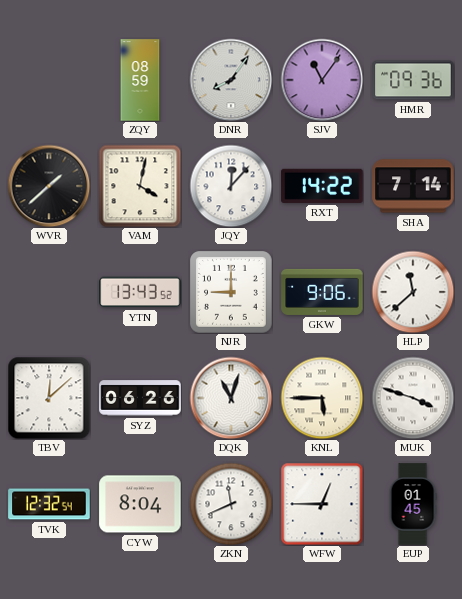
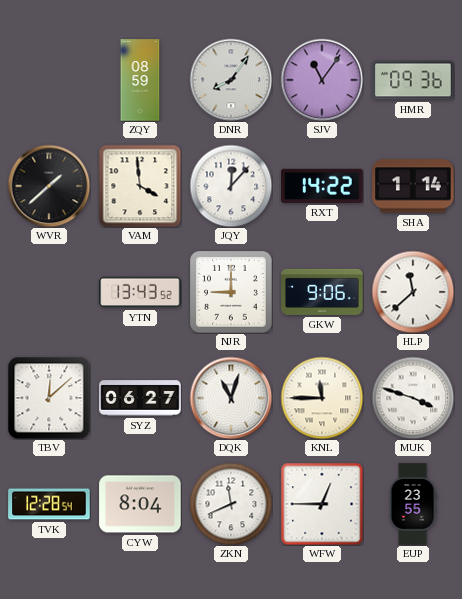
VAM: 4:02 -> 3:59 (140, 186)
SHA: 7:14 -> 1:14 (413, 186)
SYZ: 06:26 -> 06:27 (140, 398)
KNL: 5:45 -> 11:45 (322, 398)
TVK: 12:32 -> 12:28 (49, 504)
EUP: 01:45 -> 23:55 (413, 504)
